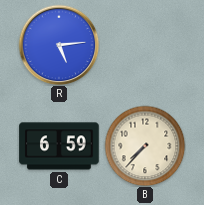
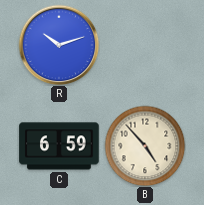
R: 5:14 -> 10:12 (59, 45)
B: 7:37 -> 4:53 (145, 146)
